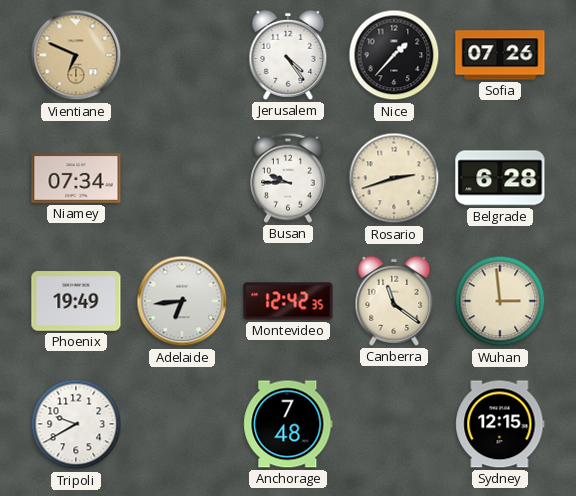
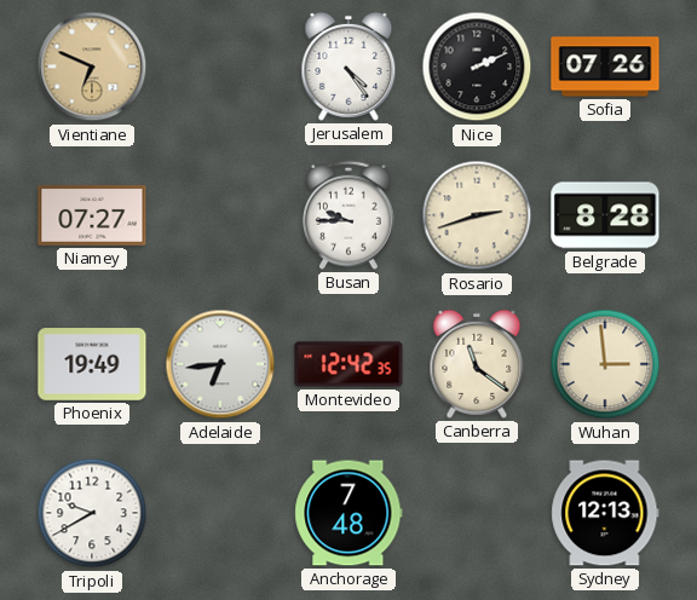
Nice: 1:37 -> 2:11 (477, 67)
Niamey: 07:34 -> 07:27 (92, 217)
Belgrade: 6:28 -> 8:28 (605, 215)
Sydney: 12:15 -> 12:13 (605, 513)
